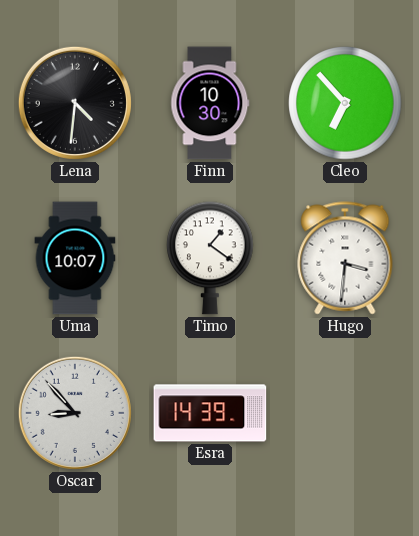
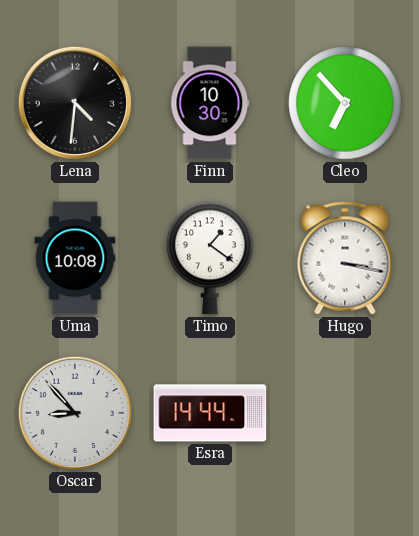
Uma: 10:07 -> 10:08 (75, 258)
Hugo: 3:31 -> 3:17 (345, 258)
Esra: 14:39 -> 14:44 (210, 413)
